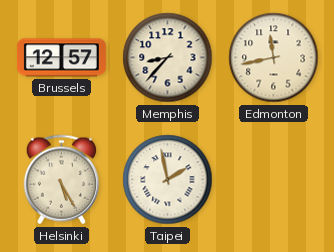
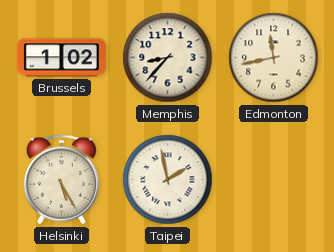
Brussels: 12:57 -> 1:02 (61, 58)
